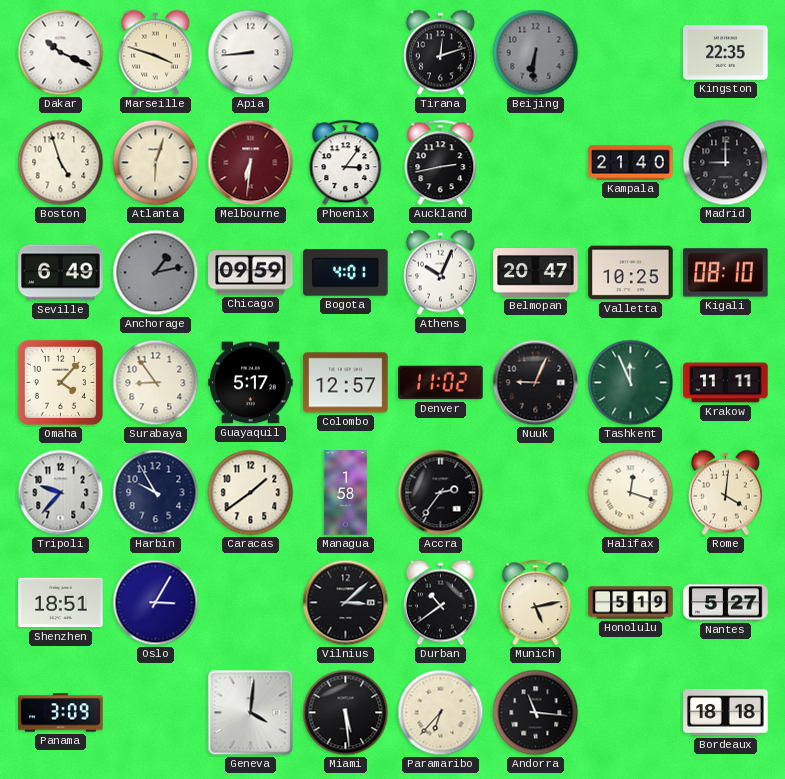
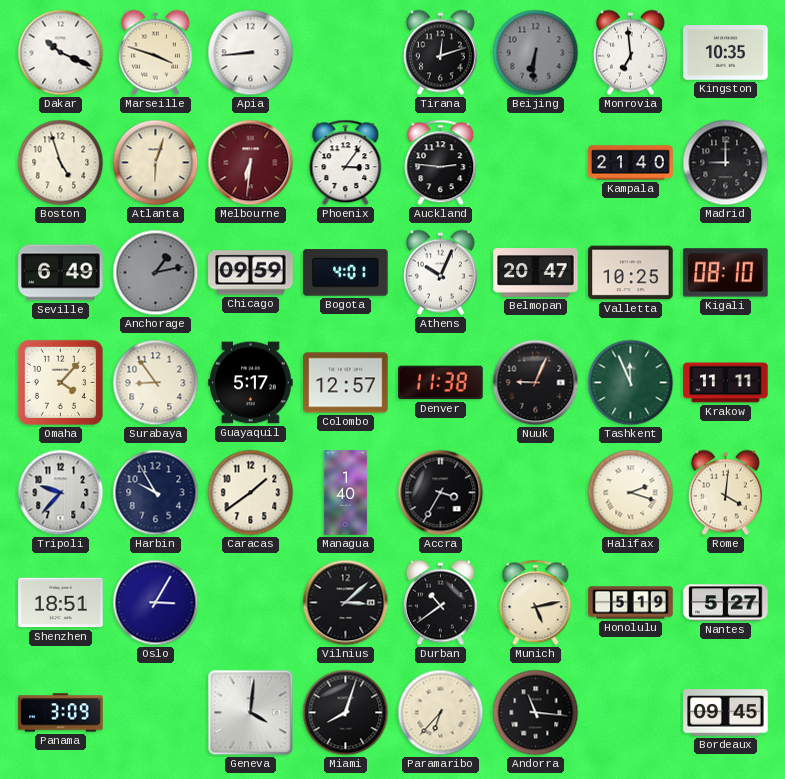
Monrovia: none -> 6:59 (630, 53)
Kingston: 22:35 -> 10:35 (726, 53)
Auckland: 2:43 -> 2:46 (441, 163)
Denver: 11:02 -> 11:38 (441, 383)
Managua: 1:58 -> 1:40 (346, 493)
Accra: 2:36 -> 3:35 (441, 493)
Halifax: 12:18 -> 2:18 (631, 493)
Miami: 5:29 -> 8:03 (346, 713)
Bordeaux: 18:18 -> 09:45 (726, 713)
